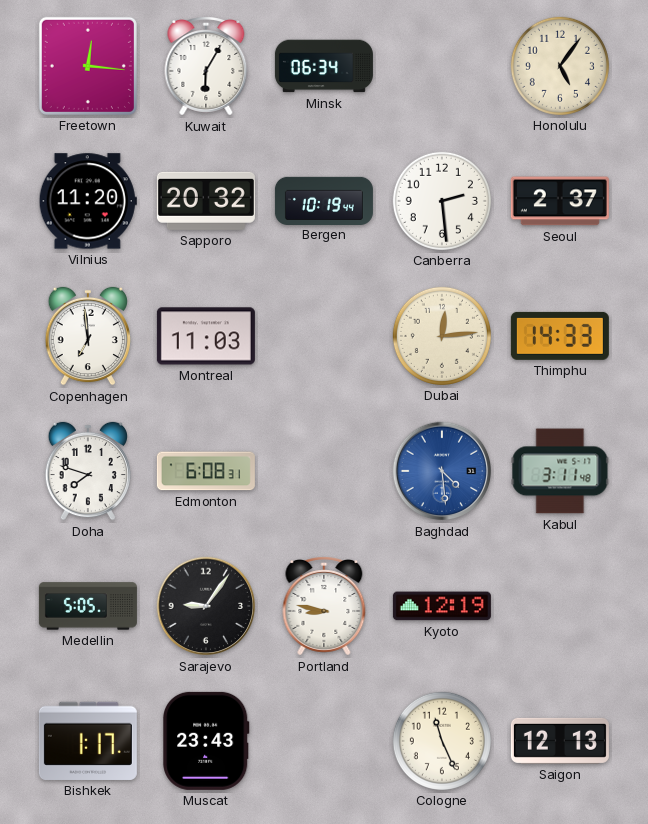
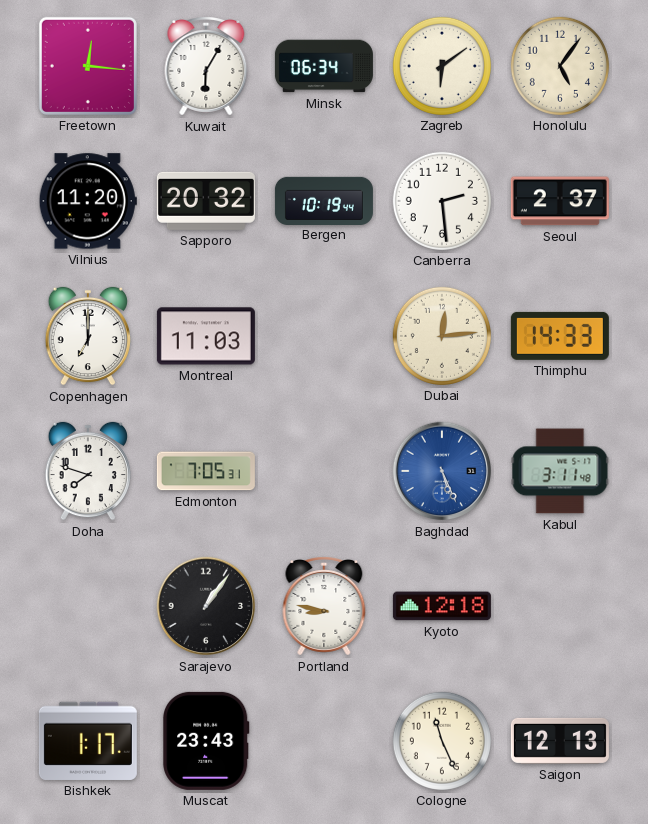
Zagreb: none -> 6:09 (442, 66)
Copenhagen: 6:59 -> 7:00 (88, 336)
Edmonton: 6:08 -> 7:05 (206, 471)
Baghdad: 4:29 -> 5:26 (442, 471)
Medellin: 5:05 -> none (88, 606)
Sarajevo: 9:06 -> 1:06 (206, 606)
Kyoto: 12:19 -> 12:18 (442, 606)
